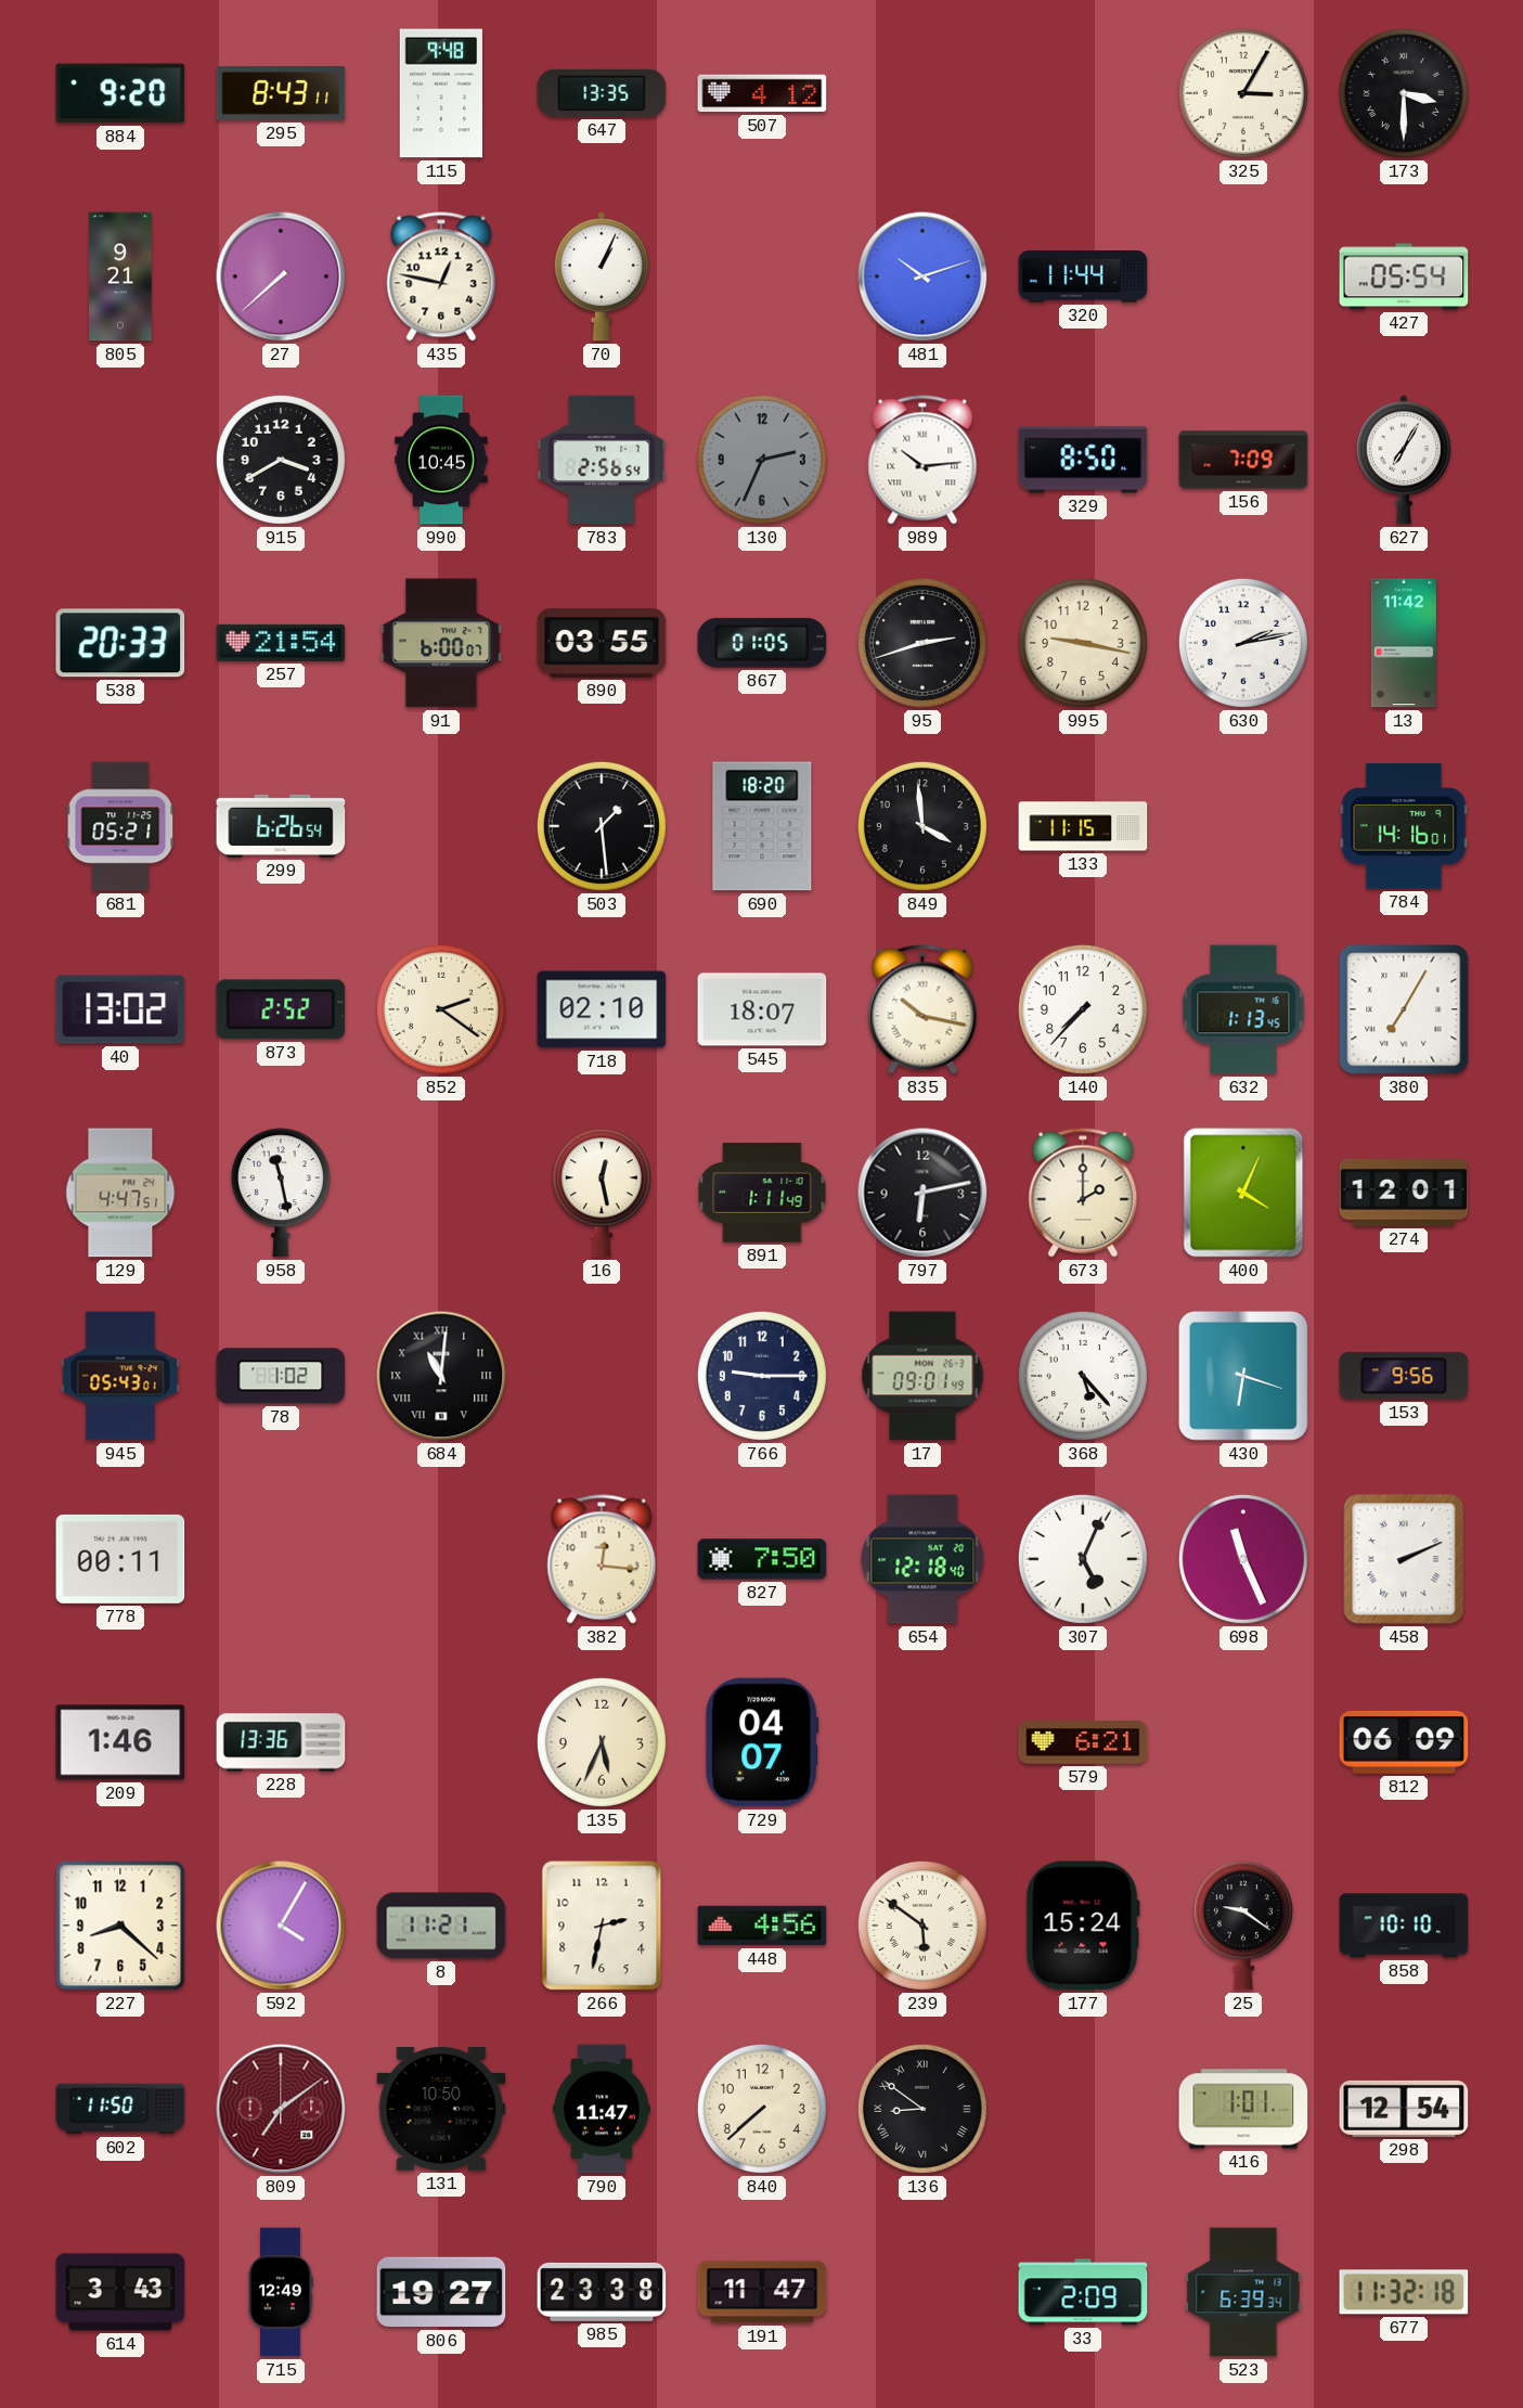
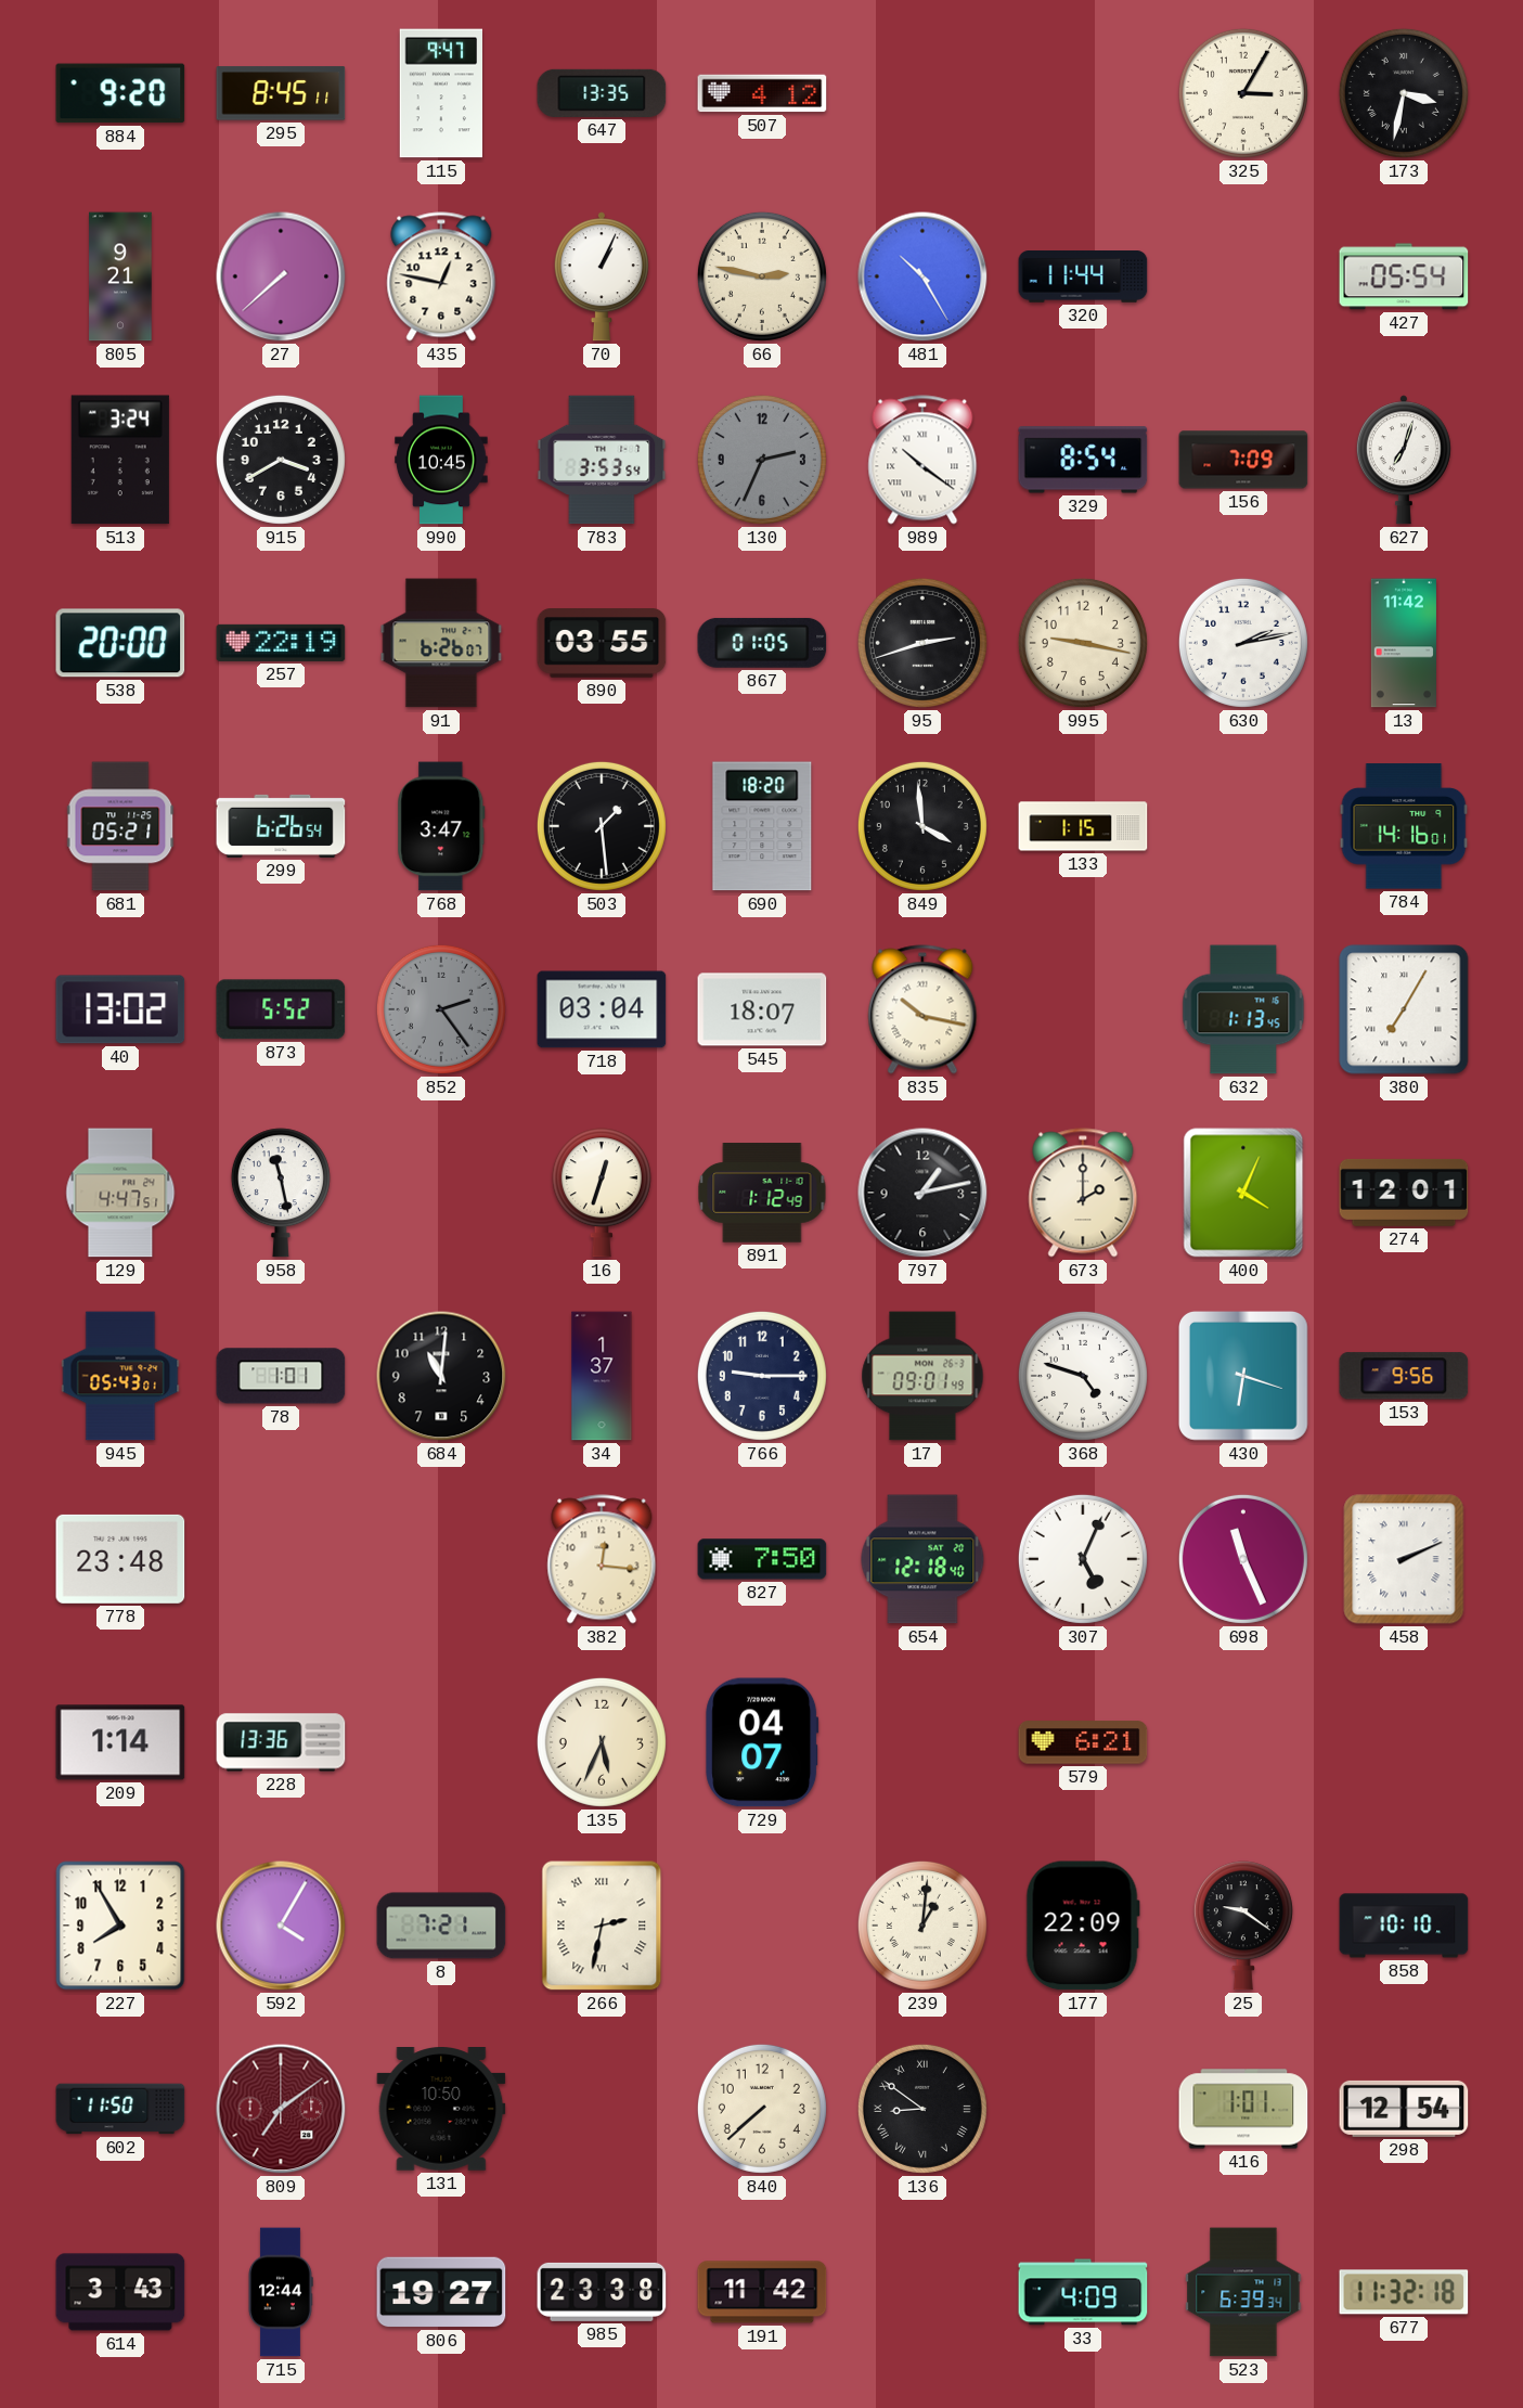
295: 8:43 -> 8:45 (281, 93)
115: 9:48 -> 9:47 (441, 93)
173: 3:30 -> 3:32 (1404, 93)
66: none -> 2:47 (762, 276)
481: 10:12 -> 10:25 (922, 276)
513: none -> 3:24 (120, 460)
783: 2:56 -> 3:53 (602, 460)
989: 10:14 -> 10:21 (922, 460)
329: 8:50 -> 8:54 (1083, 460)
627: 7:05 -> 7:03 (1404, 460)
538: 20:33 -> 20:00 (120, 643)
257: 21:54 -> 22:19 (281, 643)
91: 6:00 -> 6:26 (441, 643)
768: none -> 3:47 (441, 826)
133: 11:15 -> 1:15 (1083, 826)
873: 2:52 -> 5:52 (281, 1009)
852: 2:21 -> 2:24 (441, 1009)
852 dial: cream -> grey (441, 1009)
718: 02:10 -> 03:04 (602, 1009)
140: 7:37 -> none (1083, 1009)
16: 12:28 -> 12:33 (602, 1193)
891: 1:11 -> 1:12 (762, 1193)
797: 6:13 -> 1:13 (922, 1193)
78: 1:02 -> 1:01 (281, 1376)
684 numerals: Roman -> Arabic (441, 1376)
34: none -> 1:37 (602, 1376)
368: 5:23 -> 4:48 (1083, 1376)
778: 00:11 -> 23:48 (120, 1559)
209: 1:46 -> 1:14 (120, 1742)
812: 06:09 -> none (1404, 1742)
227: 8:22 -> 7:55 (120, 1926)
8: 11:21 -> 7:21 (441, 1926)
266 numerals: Arabic -> Roman (602, 1926)
448: 4:56 -> none (762, 1926)
239: 5:51 -> 1:01 (922, 1926)
177: 15:24 -> 22:09 (1083, 1926)
790: 11:47 -> none (602, 2109)
715: 12:49 -> 12:44 (281, 2292)
191: 11:47 -> 11:42 (762, 2292)
33: 2:09 -> 4:09 (1083, 2292)
